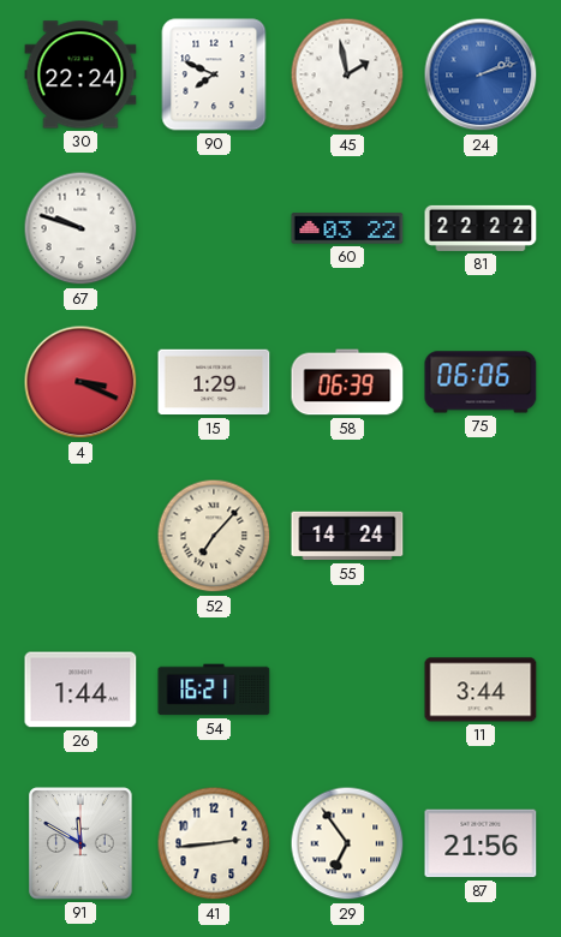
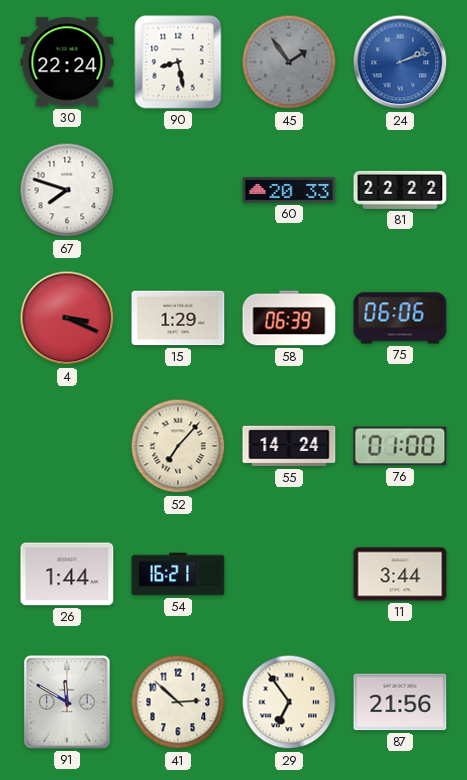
90: 7:49 -> 8:28 (178, 62)
45: 1:58 -> 1:54 (289, 62)
45 dial: white -> grey (289, 62)
67: 9:48 -> 7:48 (67, 190)
60: 03:22 -> 20:33 (289, 190)
76: none -> 01:00 (400, 446)
41: 2:44 -> 2:52 (178, 702)
